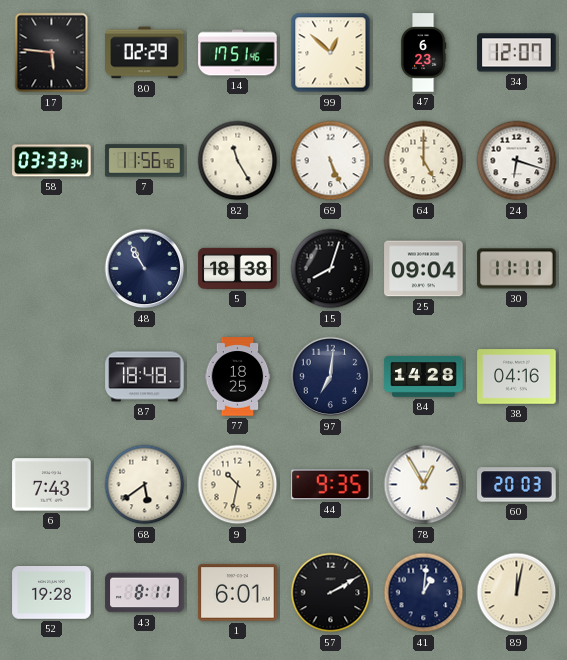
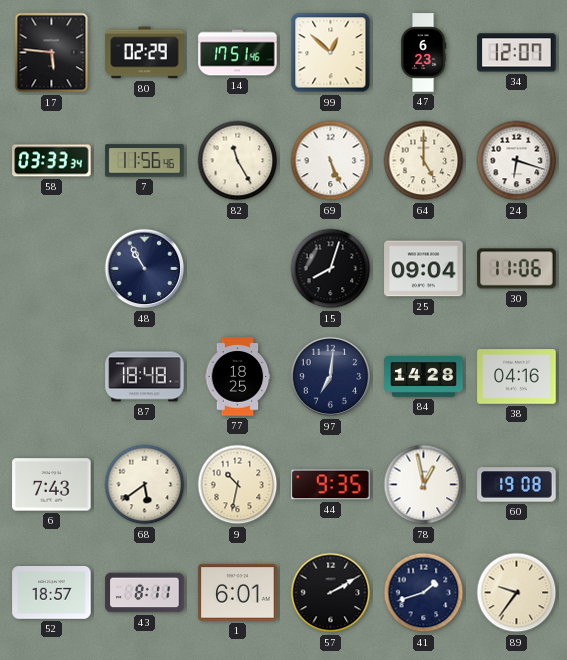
5: 18:38 -> none (238, 268)
30: 11:11 -> 11:06 (517, 269)
78: 12:55 -> 12:58 (424, 485)
60: 20:03 -> 19:08 (517, 485)
52: 19:28 -> 18:57 (52, 593)
41: 1:01 -> 1:42 (424, 593)
89: 12:02 -> 9:36 (517, 593)
